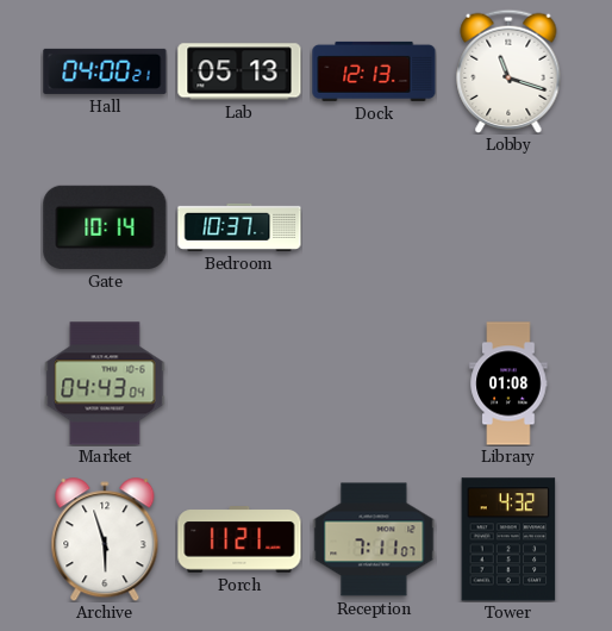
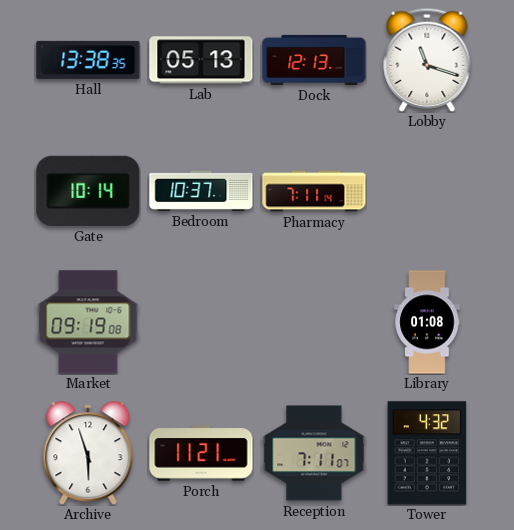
Hall: 04:00 -> 13:38 (88, 60)
Pharmacy: none -> 7:11 (314, 191)
Market: 04:43 -> 09:19 (88, 322)
